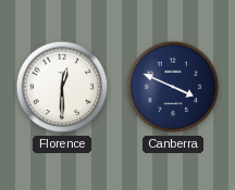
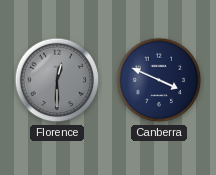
Florence dial: white -> grey (57, 80)
